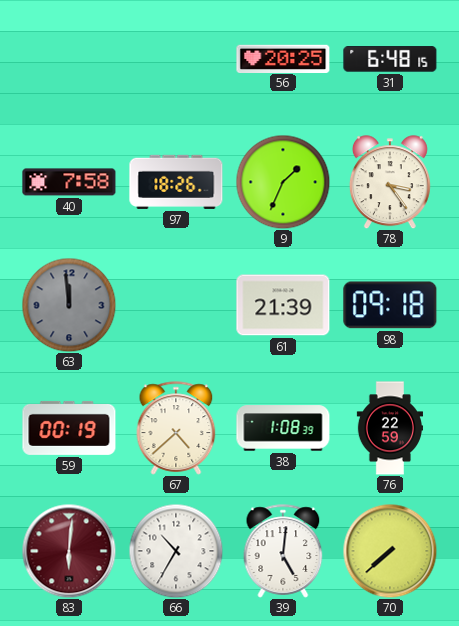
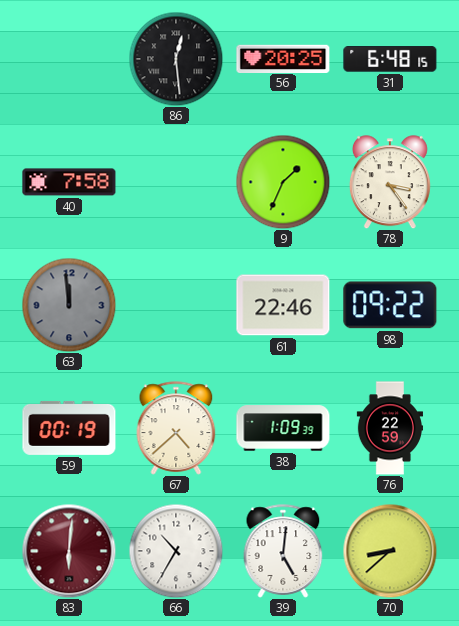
86: none -> 12:29 (176, 59)
97: 18:26 -> none (176, 182)
61: 21:39 -> 22:46 (283, 305)
98: 09:18 -> 09:22 (390, 305)
38: 1:08 -> 1:09 (283, 428)
70: 7:38 -> 8:38 (390, 551)
